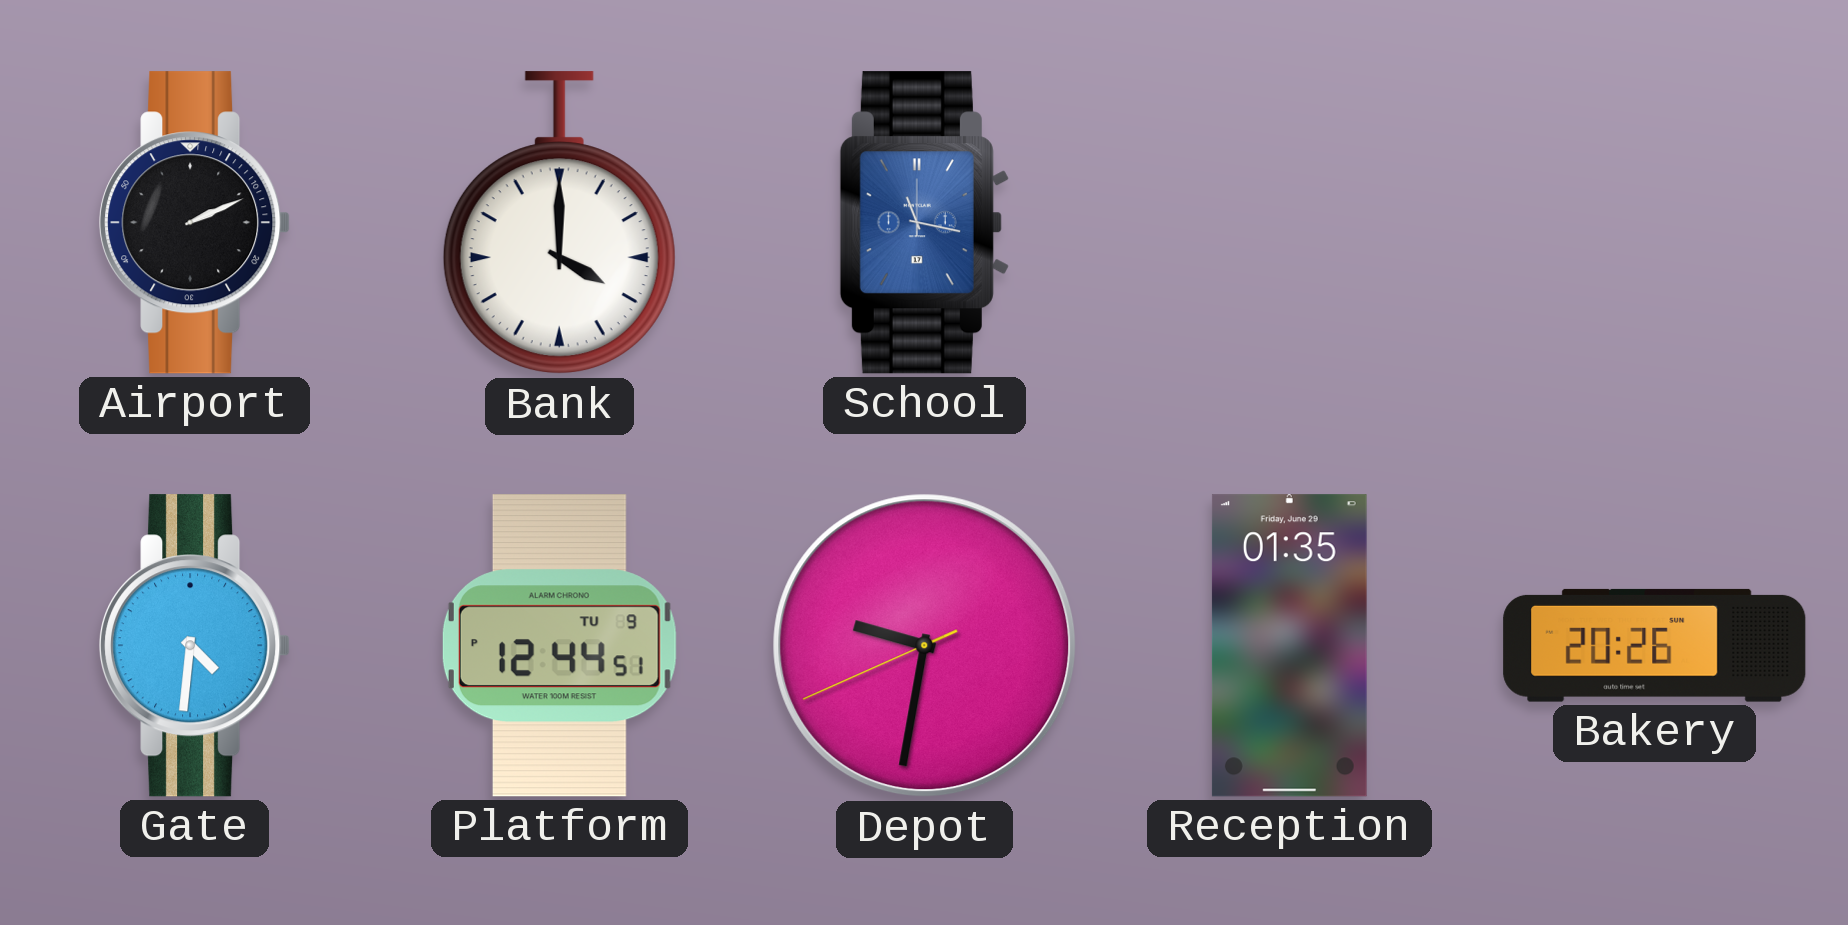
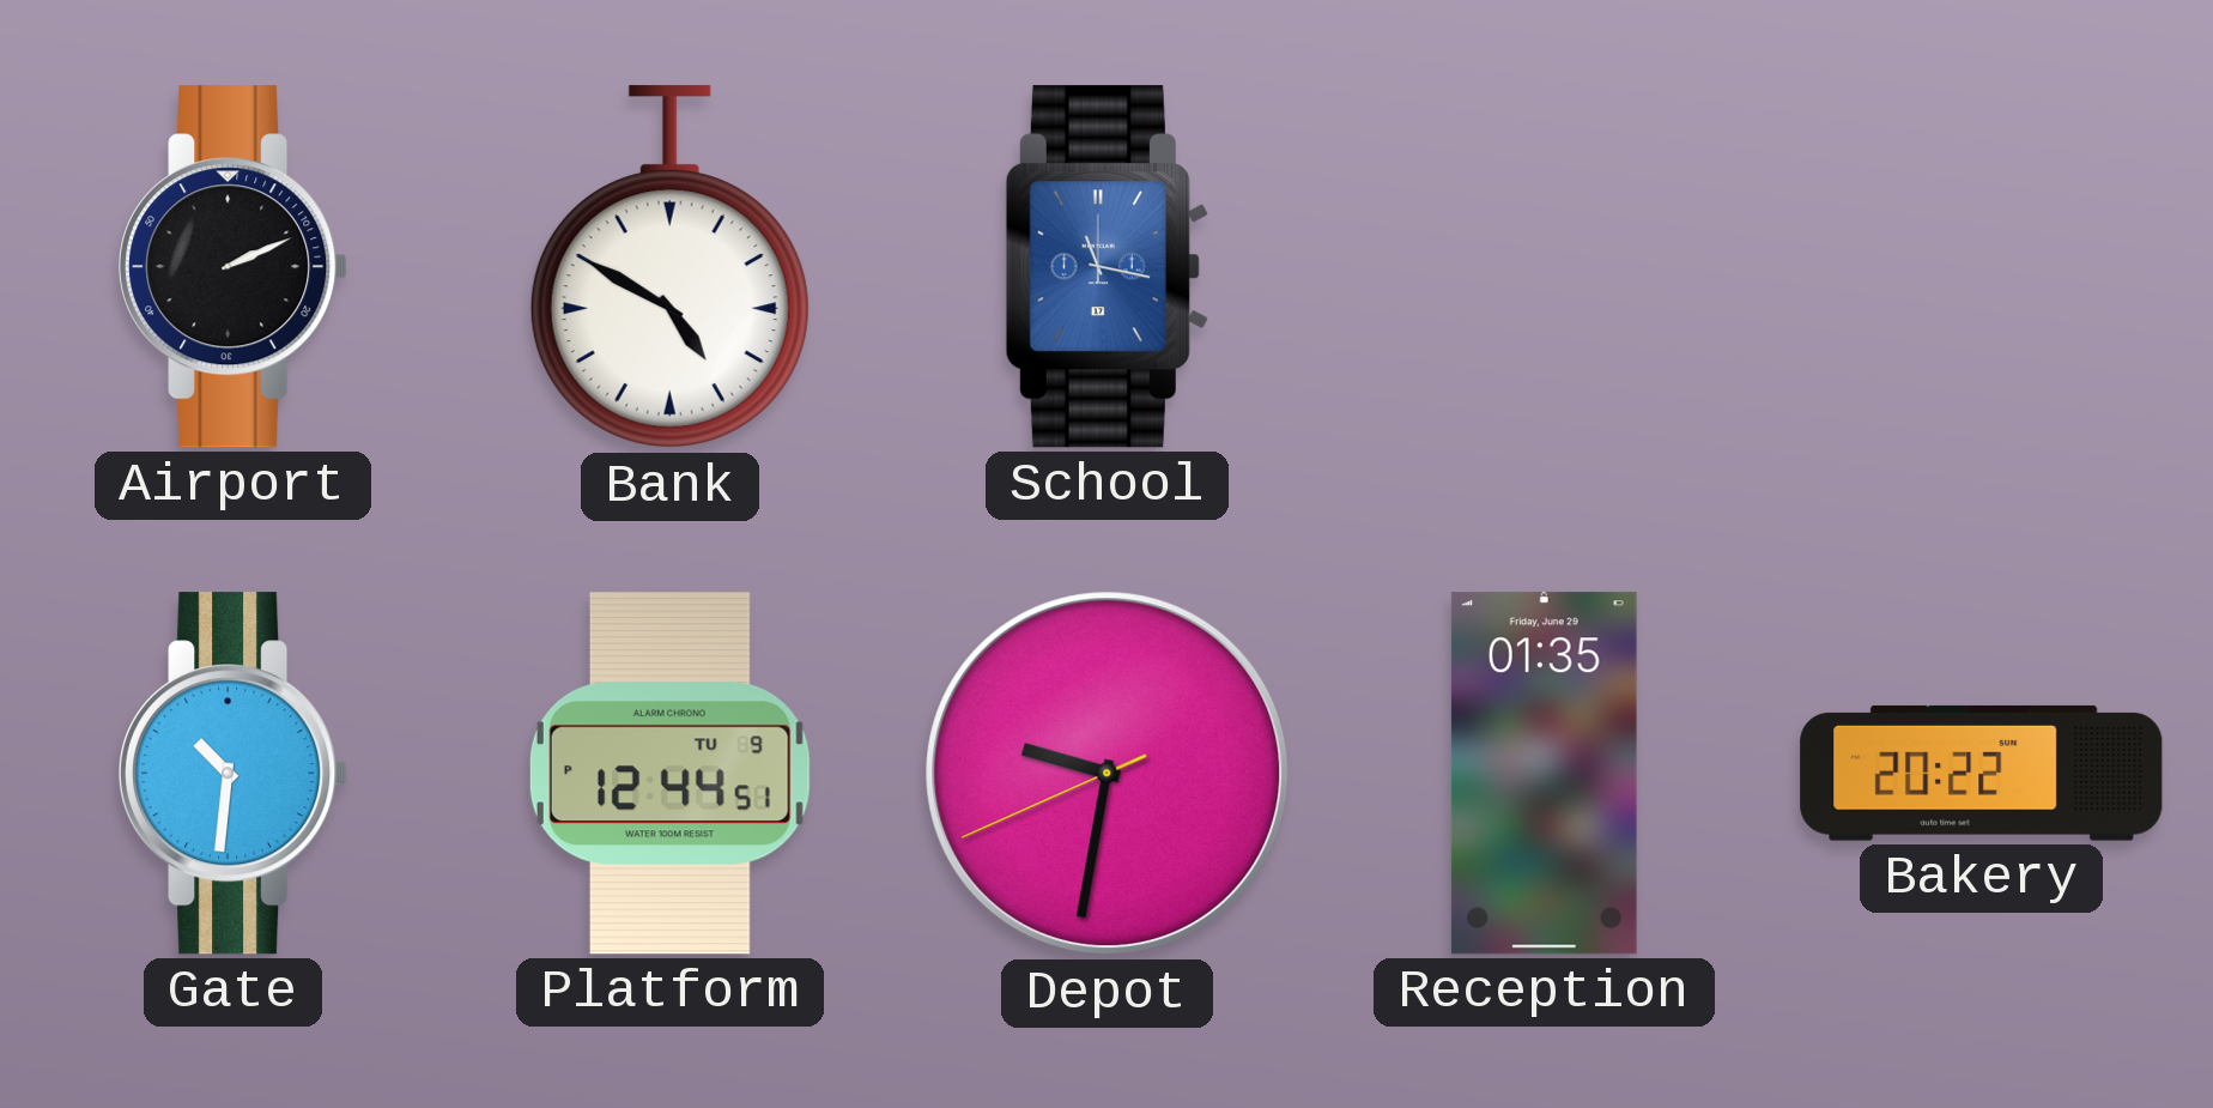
Bank: 4:00 -> 4:50 (669, 267)
Gate: 4:31 -> 10:31 (234, 774)
Bakery: 20:26 -> 20:22 (1982, 773)
